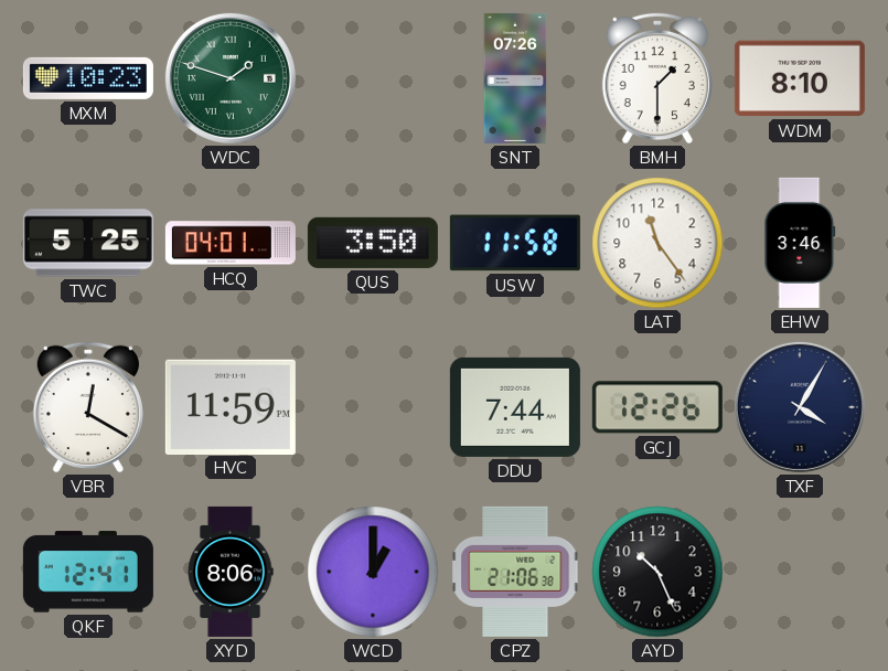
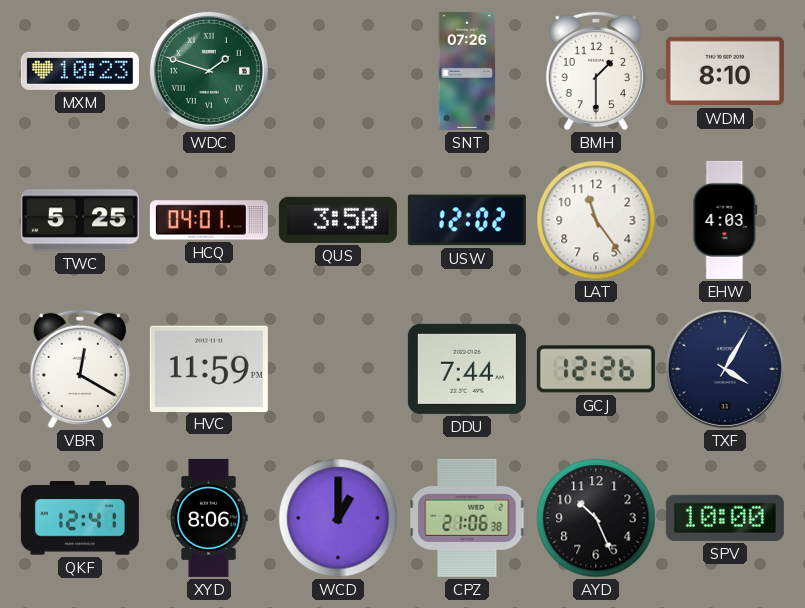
USW: 11:58 -> 12:02 (467, 220)
EHW: 3:46 -> 4:03 (725, 220)
SPV: none -> 10:00 (725, 518)
